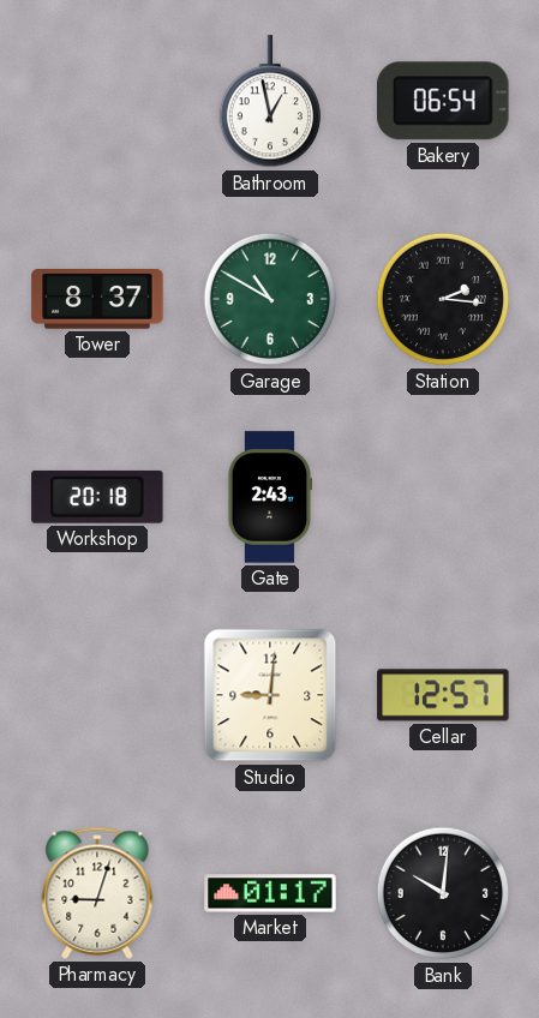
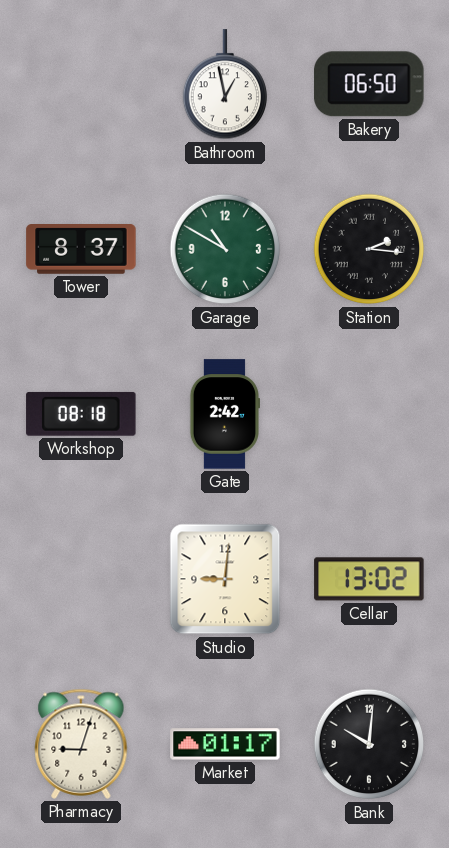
Bakery: 06:54 -> 06:50 (369, 84)
Workshop: 20:18 -> 08:18 (81, 414)
Gate: 2:43 -> 2:42 (224, 414)
Cellar: 12:57 -> 13:02 (369, 579)
